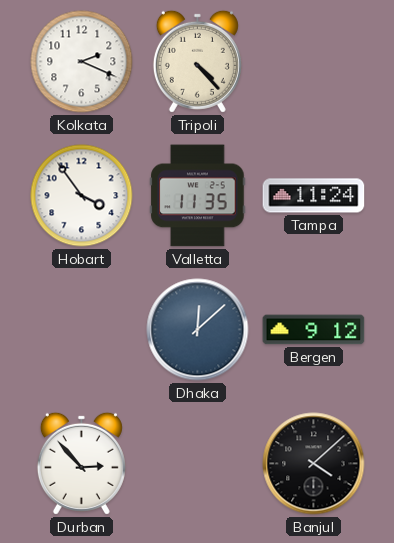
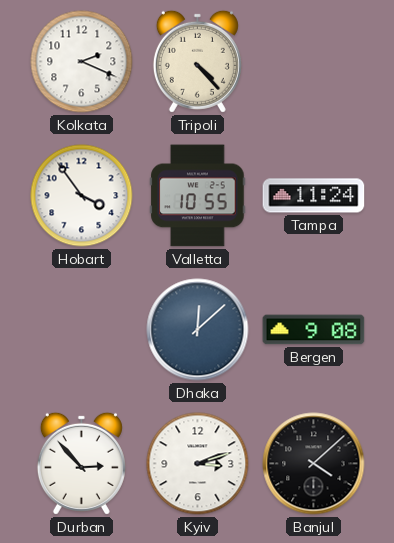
Valletta: 11:35 -> 10:55 (198, 196)
Bergen: 9:12 -> 9:08 (314, 330)
Kyiv: none -> 3:12 (198, 464)
